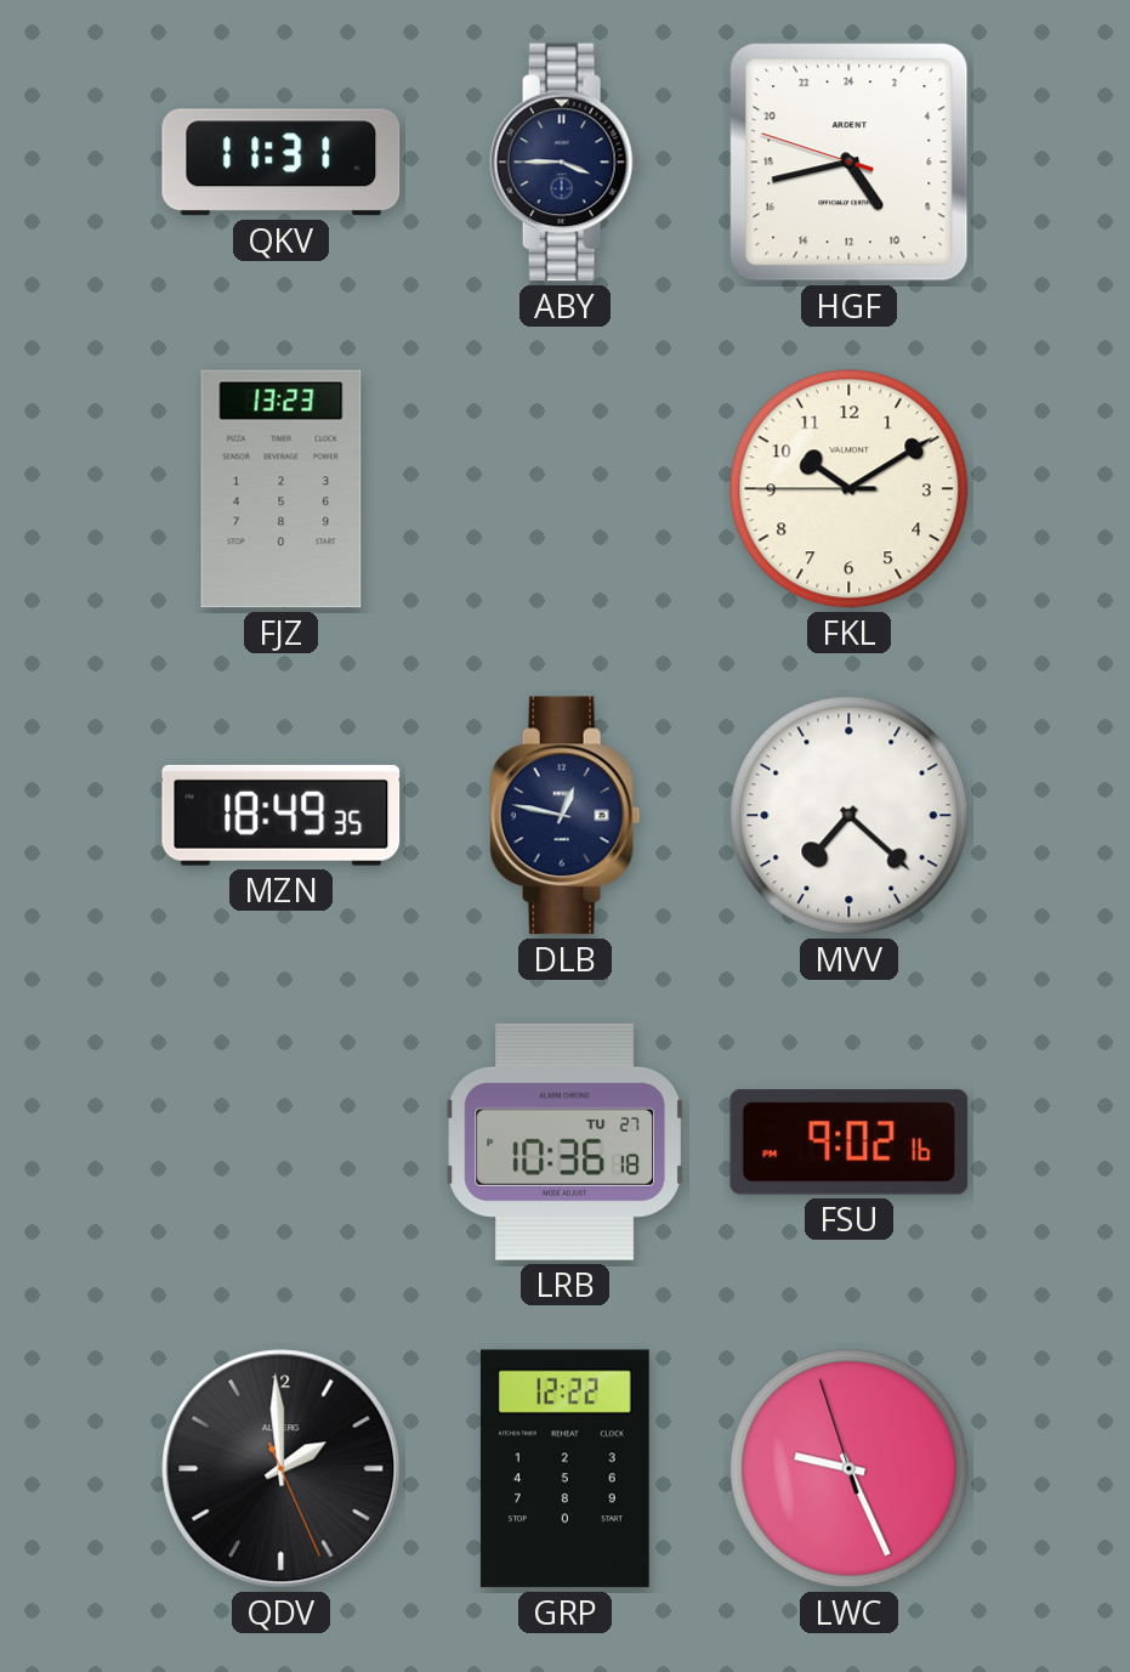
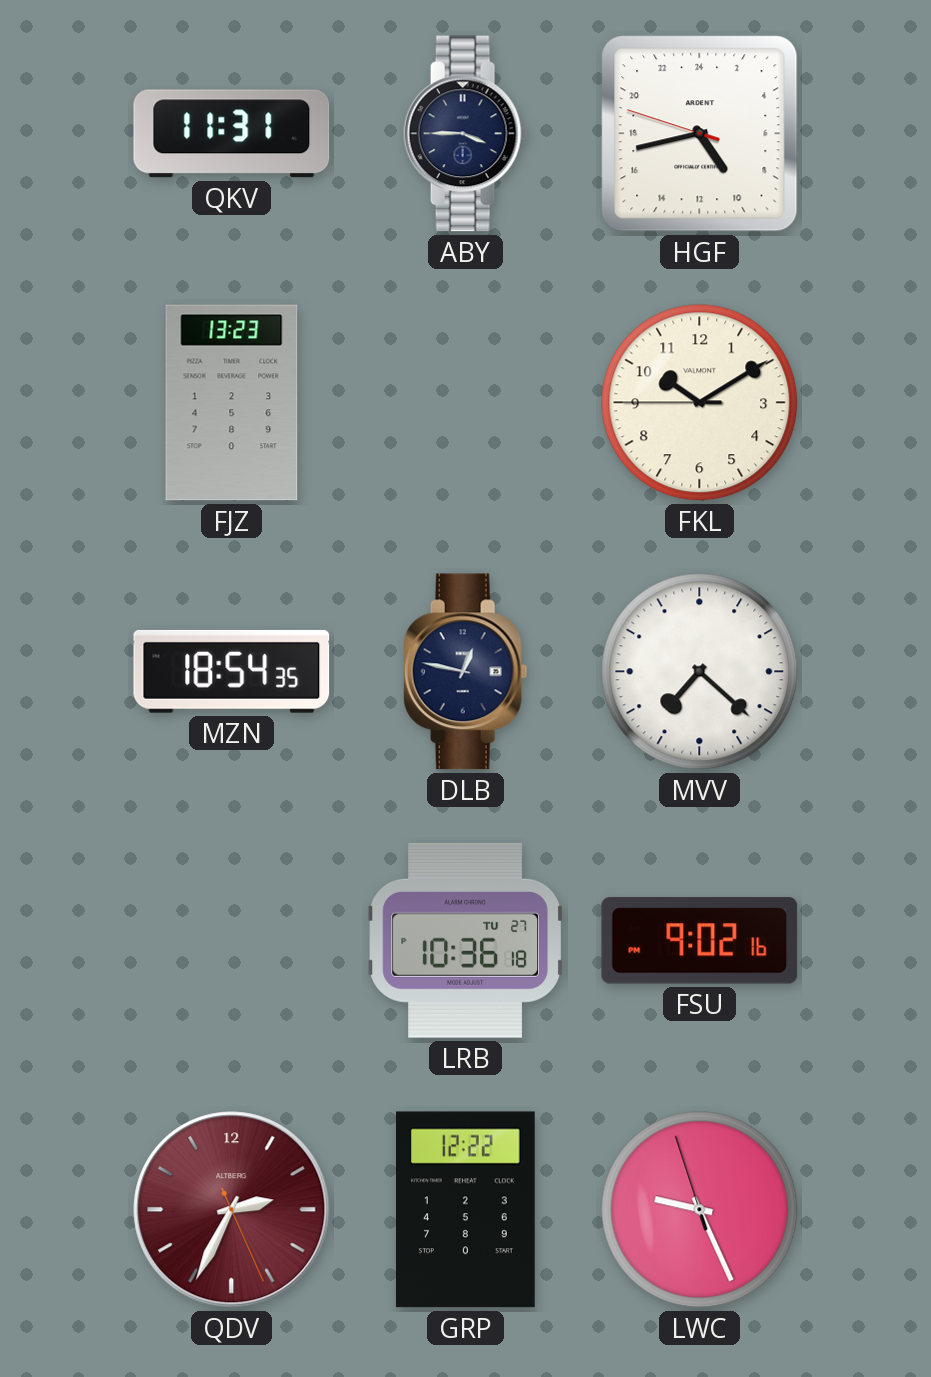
MZN: 18:49 -> 18:54 (232, 671)
QDV: 1:59 -> 2:34 (232, 1210)
QDV dial: black -> burgundy (232, 1210)
